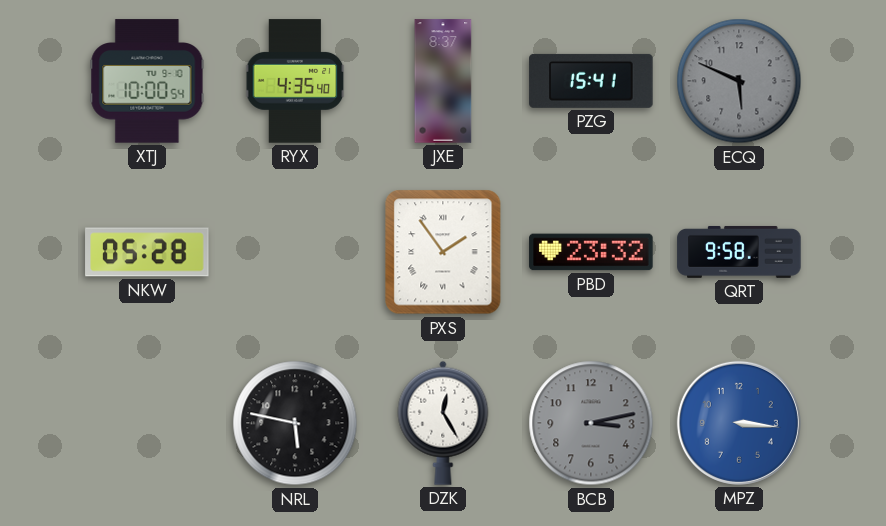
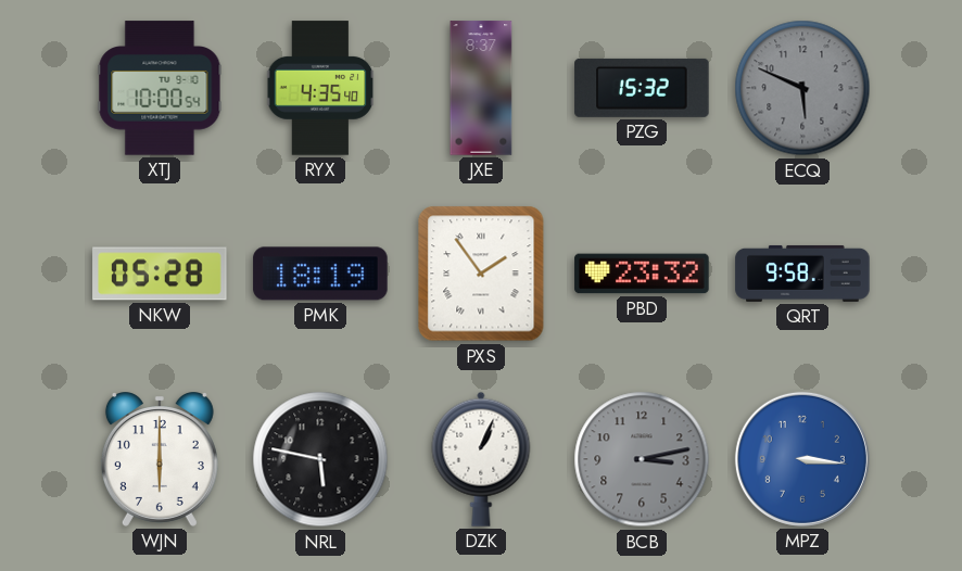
PZG: 15:41 -> 15:32 (642, 88)
PMK: none -> 18:19 (320, 274)
WJN: none -> 6:00 (160, 460)
DZK: 12:25 -> 1:04 (481, 459)
